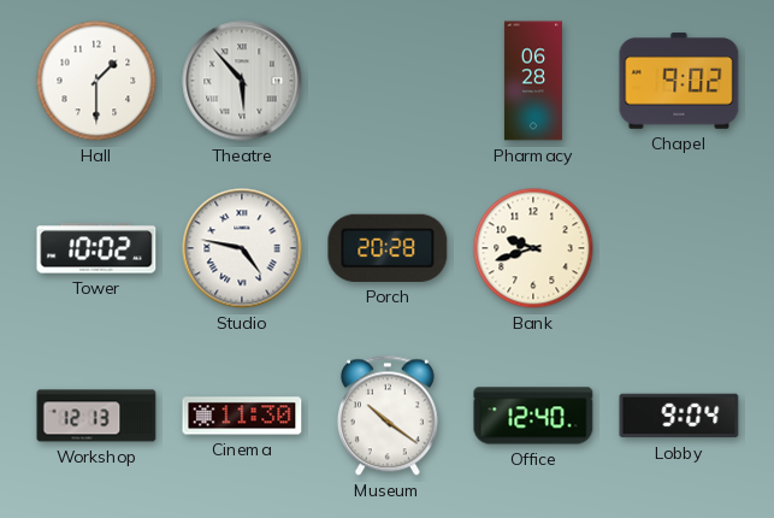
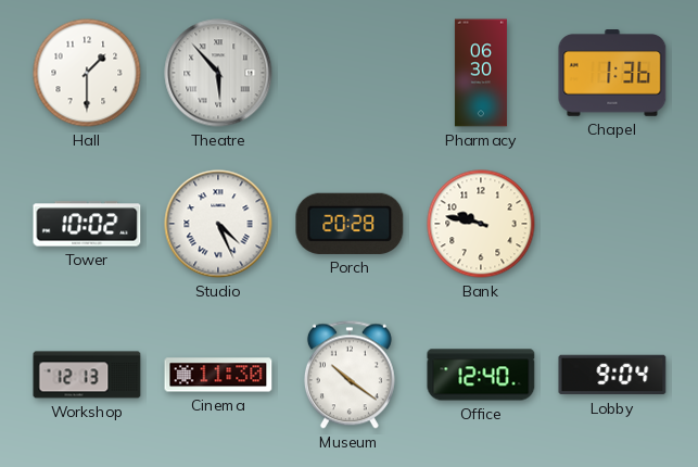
Pharmacy: 06:28 -> 06:30 (481, 73)
Chapel: 9:02 -> 1:36 (612, 73)
Studio: 4:47 -> 4:26 (218, 224)
Bank: 9:42 -> 9:47 (481, 224)
